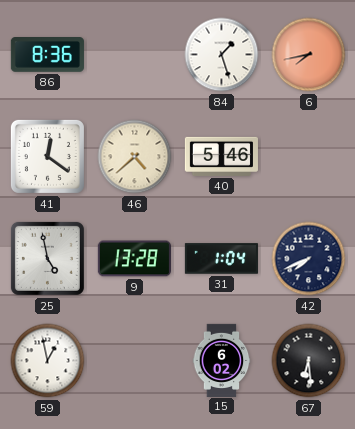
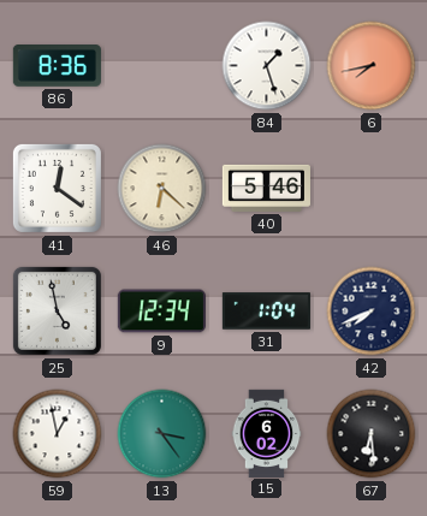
46: 4:38 -> 6:22 (162, 189)
9: 13:28 -> 12:34 (161, 312)
13: none -> 3:24 (162, 434)
